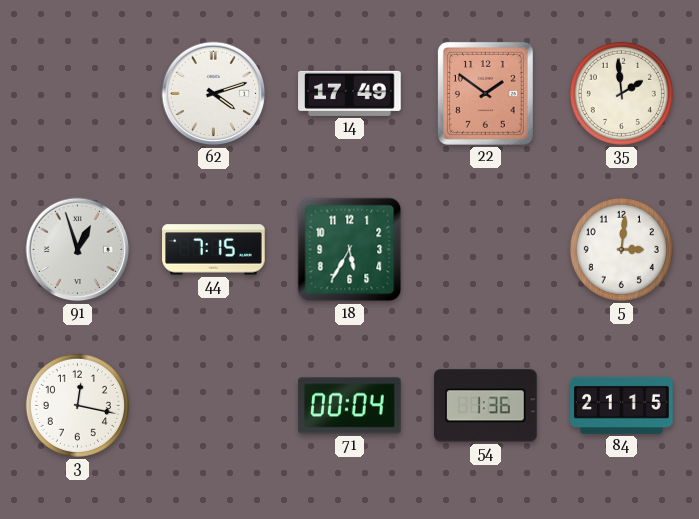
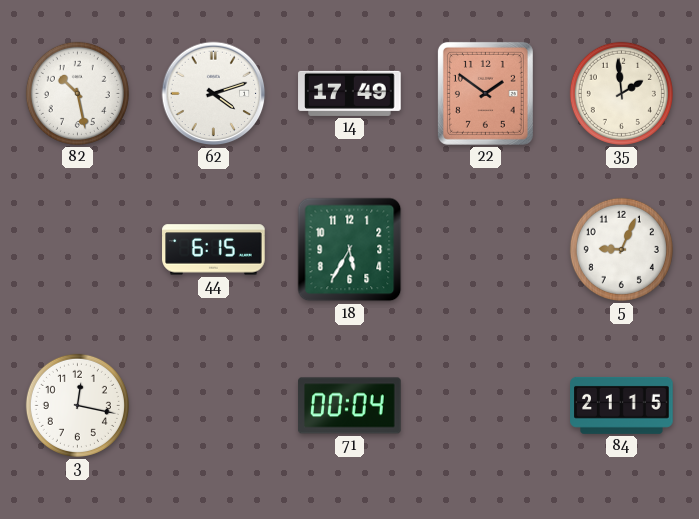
82: none -> 10:28 (77, 93)
91: 12:57 -> none (78, 250)
44: 7:15 -> 6:15 (214, 250)
5: 3:01 -> 9:04 (621, 249)
54: 1:36 -> none (486, 406)
